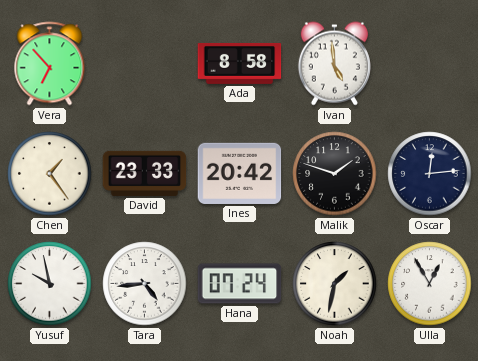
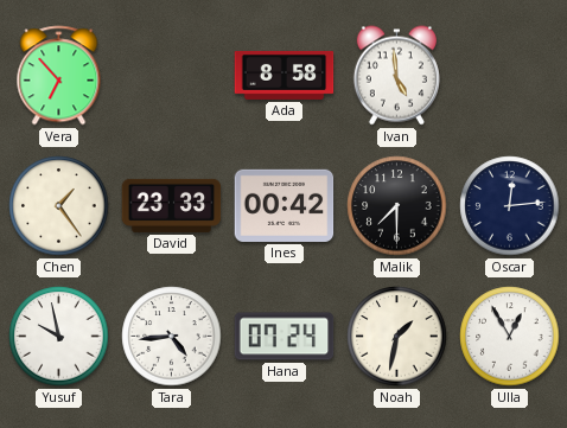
Ines: 20:42 -> 00:42 (285, 205)
Malik: 1:48 -> 7:30 (397, 206)
